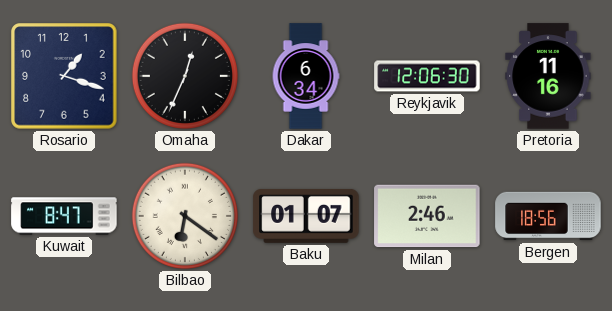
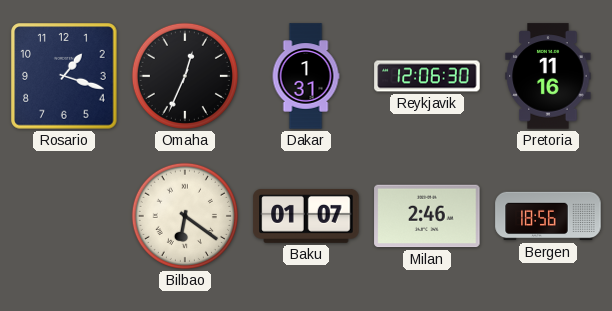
Dakar: 6:34 -> 1:31 (306, 76)
Kuwait: 8:47 -> none (64, 216)
